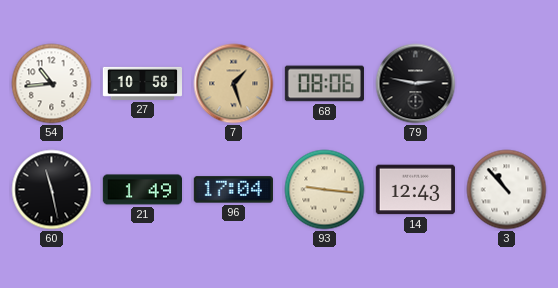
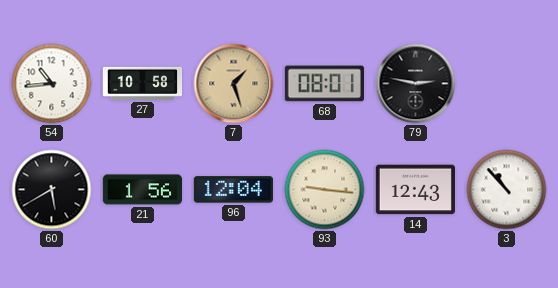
68: 08:06 -> 08:01 (324, 84)
60: 11:28 -> 5:40 (52, 190)
21: 1:49 -> 1:56 (142, 190)
96: 17:04 -> 12:04 (233, 190)
